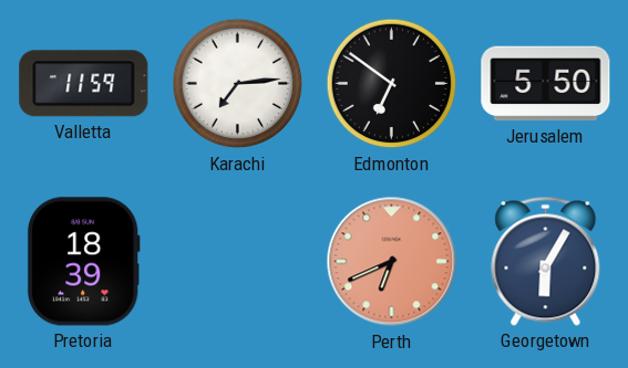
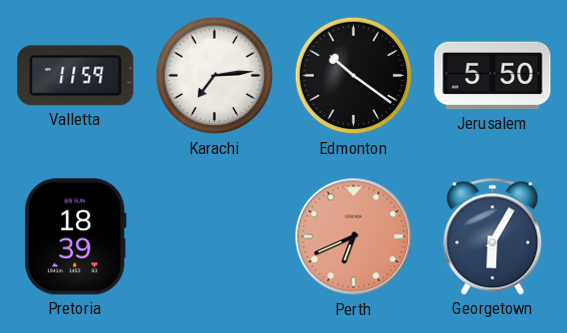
Edmonton: 6:51 -> 10:21 (354, 76)
